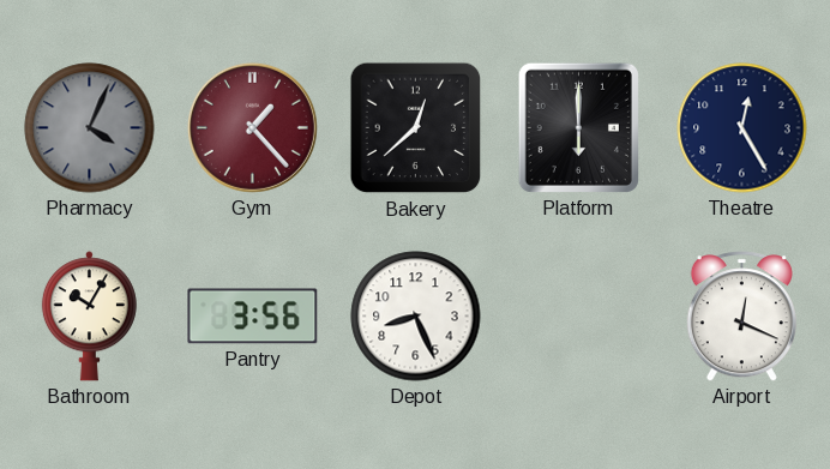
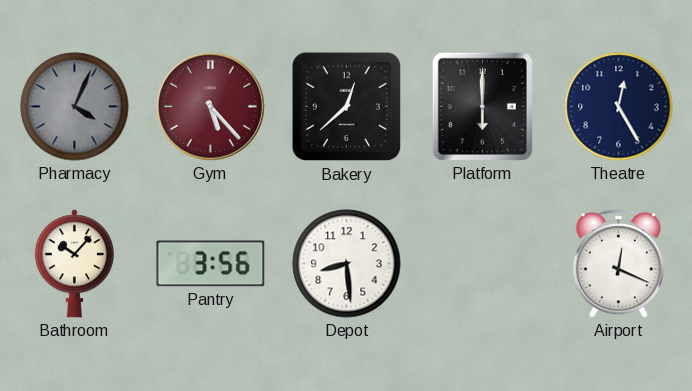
Gym: 1:23 -> 5:23 (210, 106)
Bathroom: 10:05 -> 10:07 (74, 264)
Depot: 8:26 -> 8:29 (347, 264)
